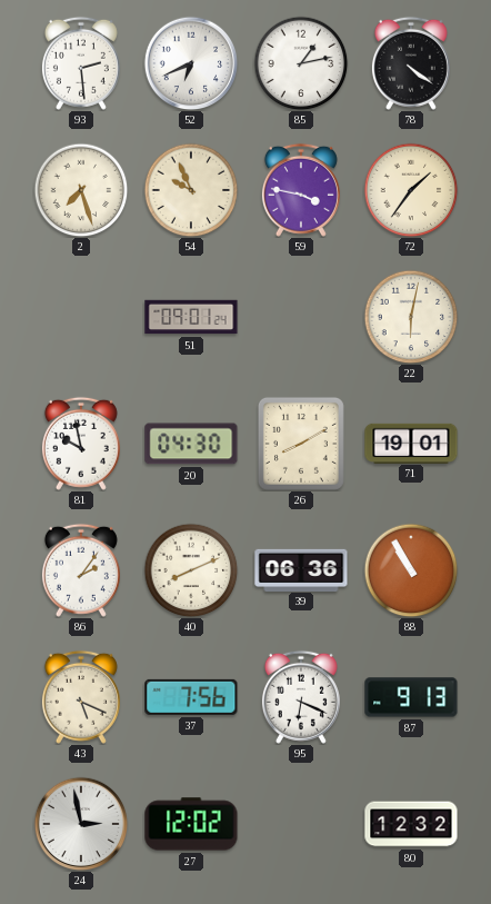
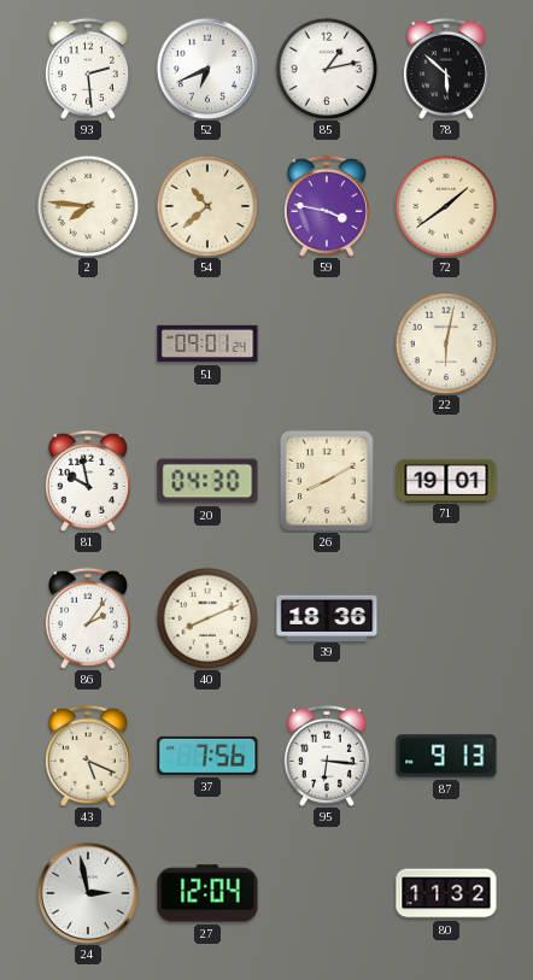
78: 4:21 -> 5:52 (446, 69)
2: 7:27 -> 7:46 (88, 206)
54: 9:56 -> 10:38 (207, 206)
72: 1:36 -> 1:39 (446, 206)
39: 06:36 -> 18:36 (327, 617)
88: 10:55 -> none (411, 570)
95: 6:19 -> 6:16 (327, 756)
27: 12:02 -> 12:04 (207, 893)
80: 12:32 -> 11:32 (446, 893)
